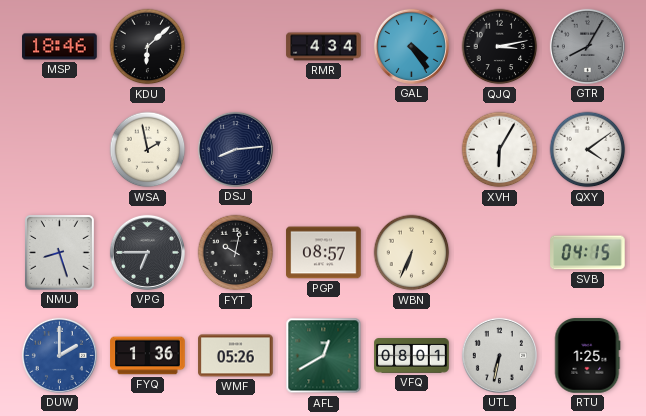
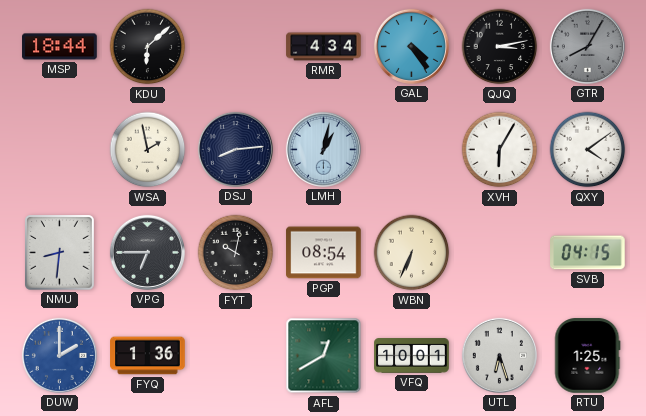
MSP: 18:46 -> 18:44 (60, 47)
LMH: none -> 1:02 (323, 149)
NMU: 8:27 -> 8:31 (60, 253)
PGP: 08:57 -> 08:54 (324, 253)
WMF: 05:26 -> none (236, 356)
VFQ: 08:01 -> 10:01 (412, 356)
UTL: 6:32 -> 6:27 (499, 355)
